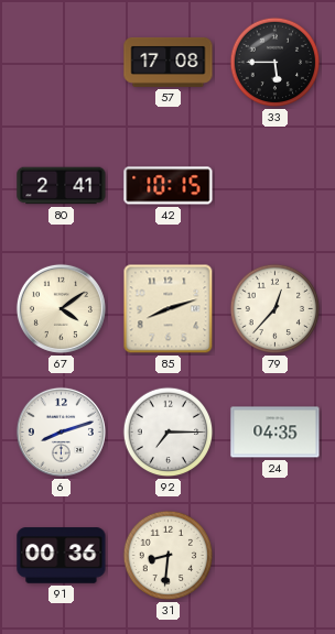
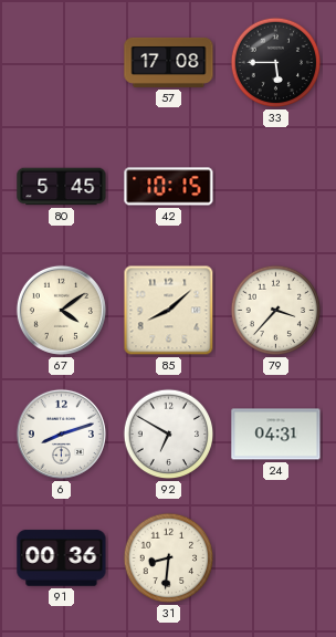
80: 2:41 -> 5:45 (62, 187)
85: 8:12 -> 8:08 (169, 311)
79: 12:37 -> 3:37 (276, 311)
92: 7:15 -> 6:50 (169, 435)
24: 04:35 -> 04:31 (276, 435)
